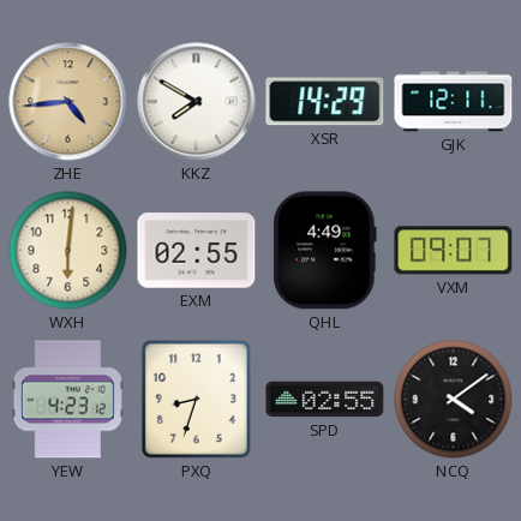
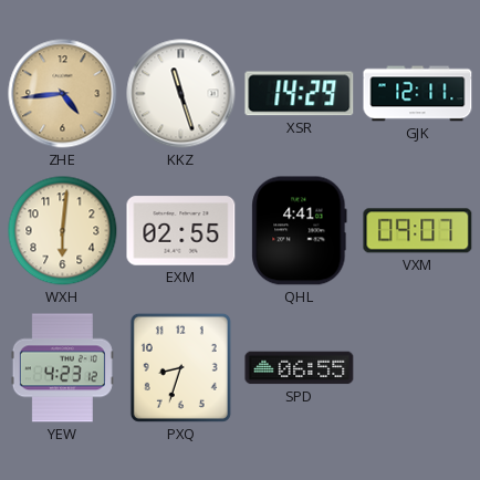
KKZ: 7:50 -> 11:27 (181, 94)
QHL: 4:49 -> 4:41 (300, 231)
SPD: 02:55 -> 06:55 (300, 368)
NCQ: 4:09 -> none (454, 400)
